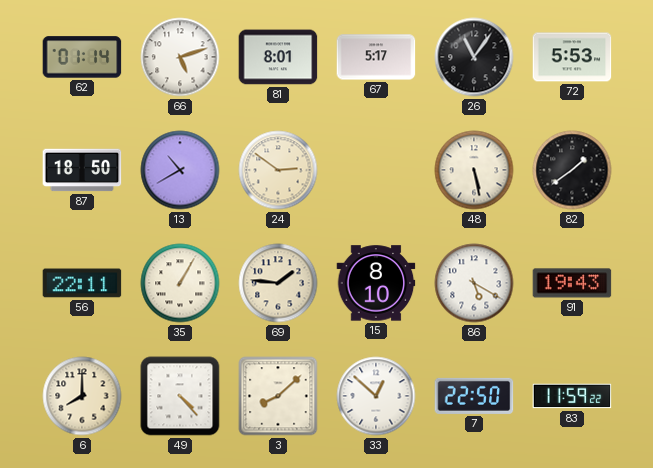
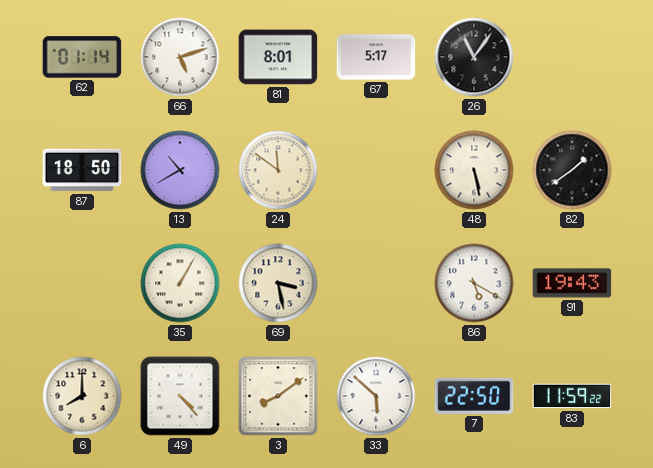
72: 5:53 -> none (572, 57)
24: 2:51 -> 11:51 (278, 170)
56: 22:11 -> none (82, 283)
69: 1:46 -> 3:28 (278, 283)
15: 8:10 -> none (376, 283)
3: 8:08 -> 8:09 (278, 396)
33: 12:52 -> 5:52 (376, 396)
